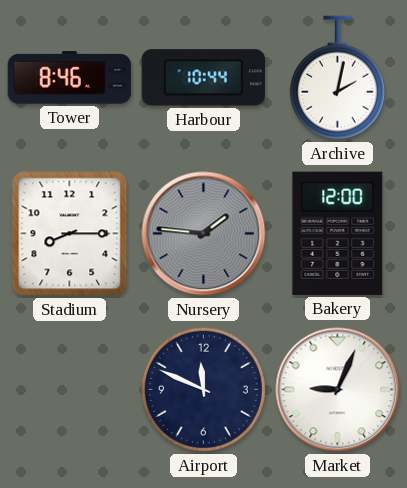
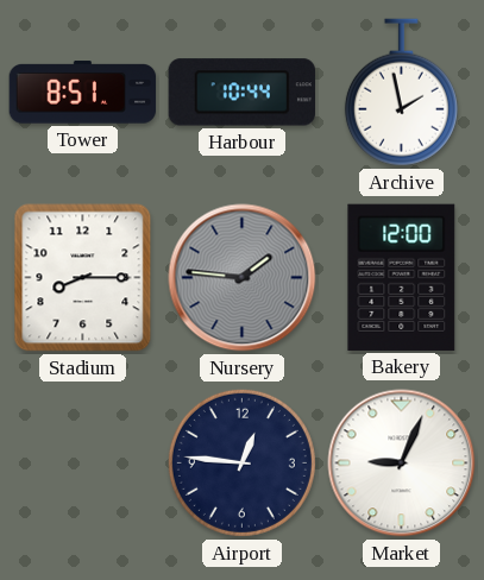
Tower: 8:46 -> 8:51 (83, 93)
Archive: 2:02 -> 1:58 (401, 93)
Airport: 11:49 -> 12:46 (241, 462)
